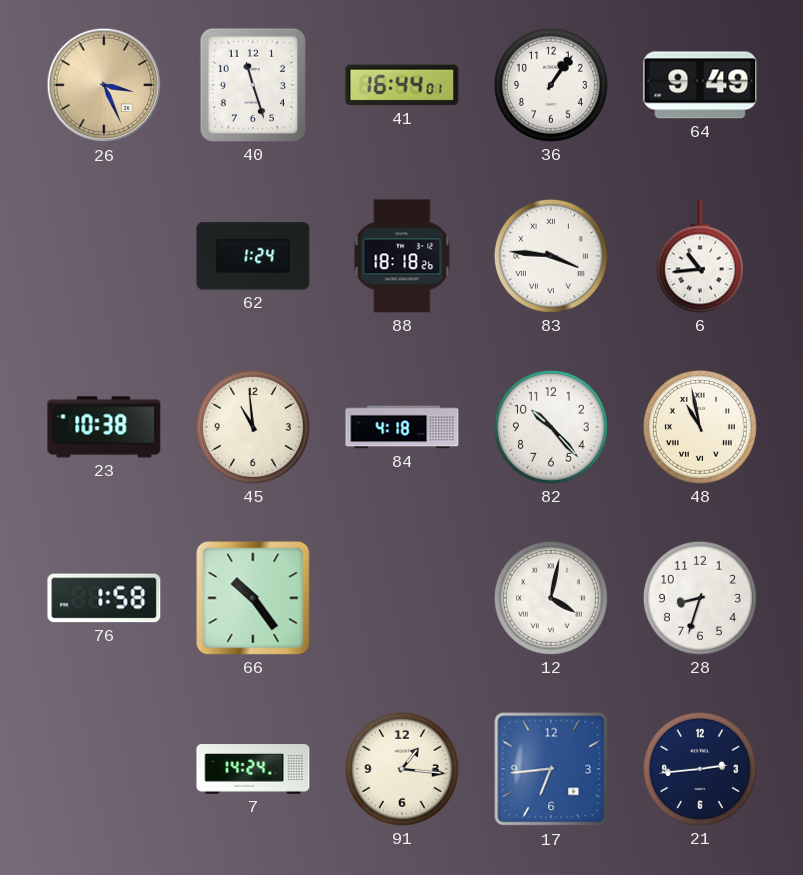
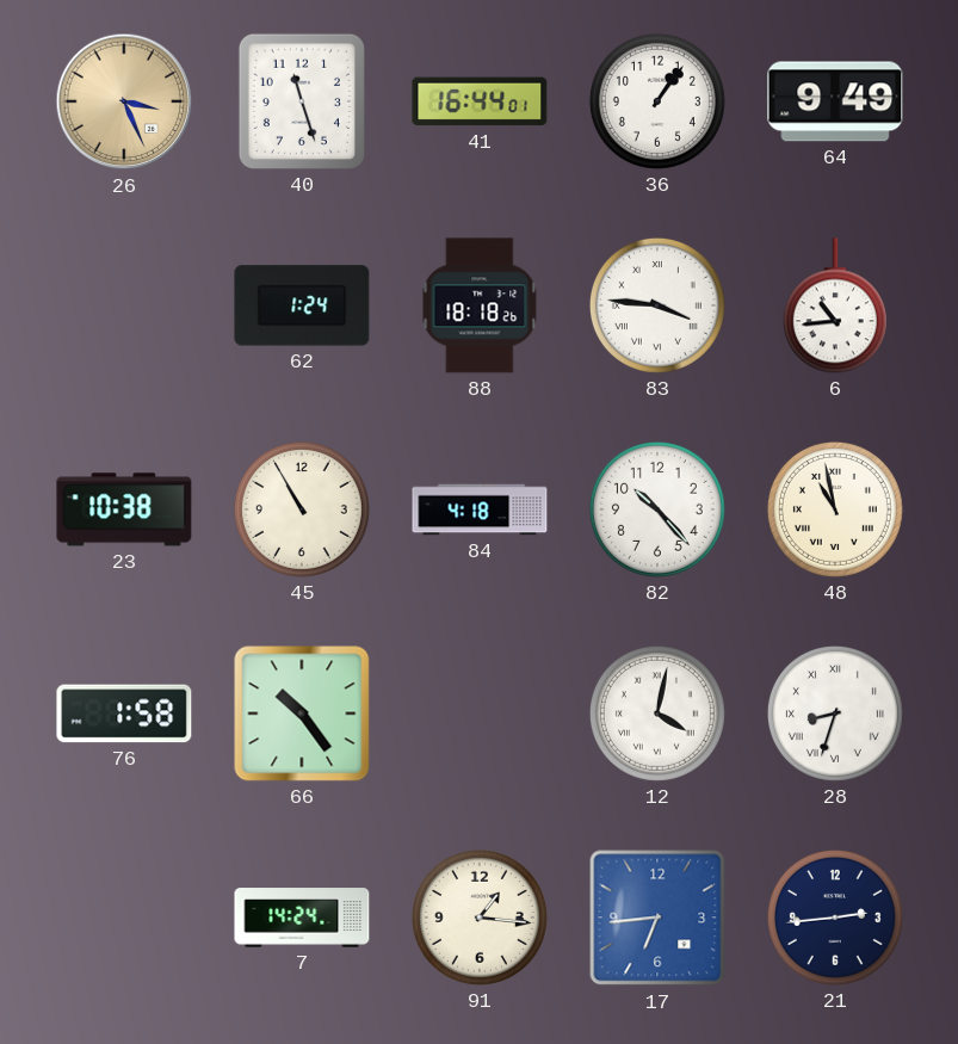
45: 10:59 -> 10:55 (302, 509)
28 numerals: Arabic -> Roman (835, 713)
